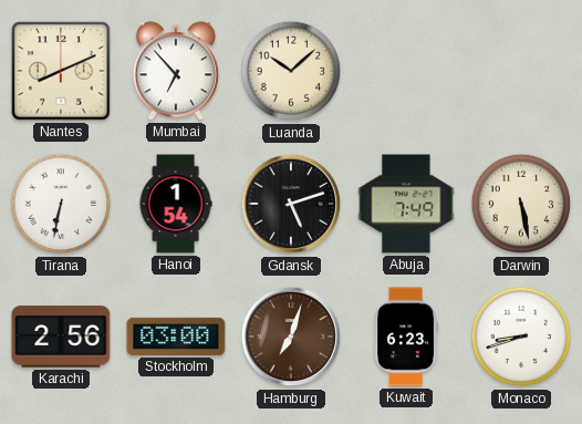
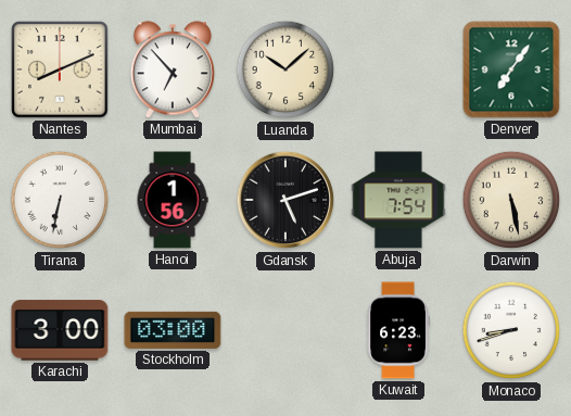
Denver: none -> 7:06 (511, 70)
Hanoi: 1:54 -> 1:56 (173, 200)
Abuja: 7:49 -> 7:54 (398, 200)
Karachi: 2:56 -> 3:00 (60, 330)
Hamburg: 7:03 -> none (291, 337)
